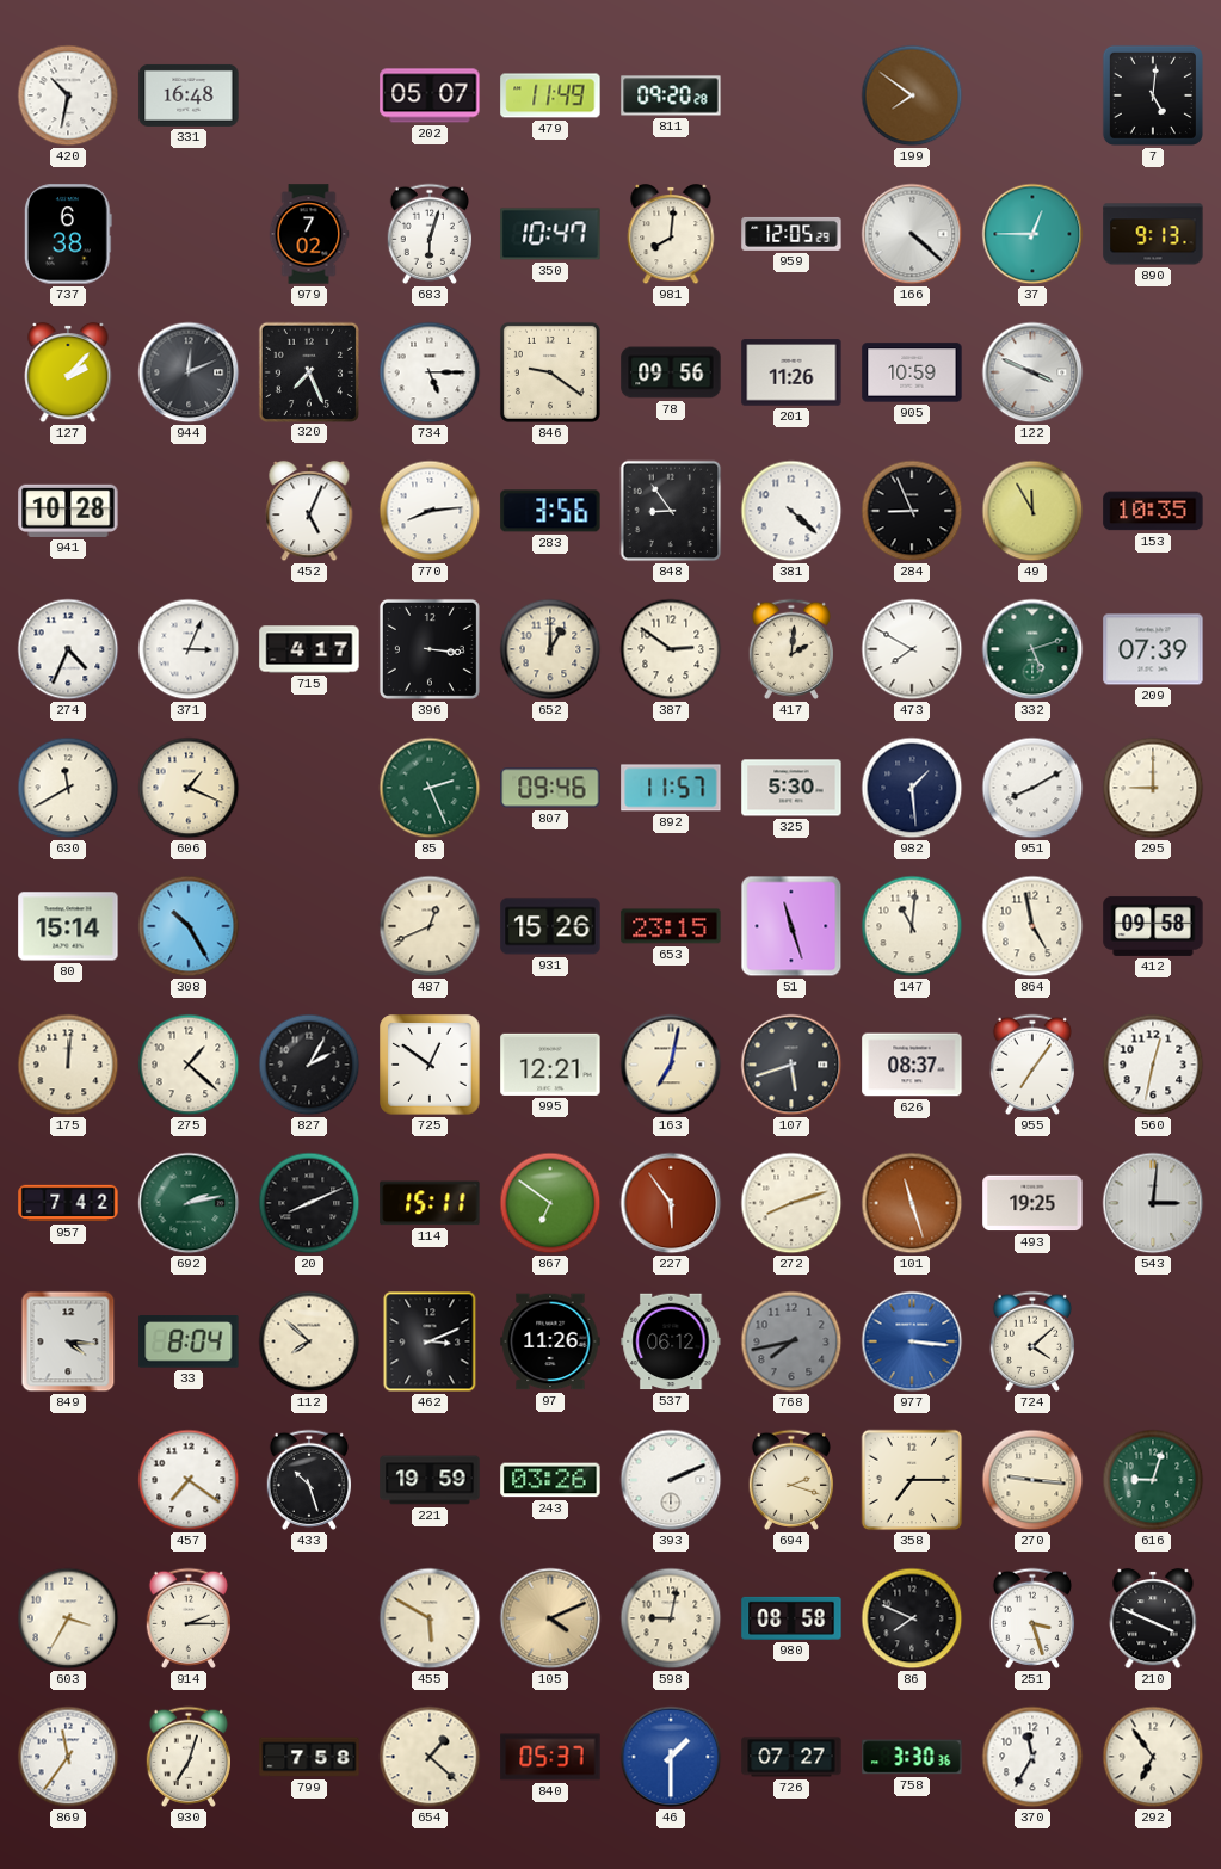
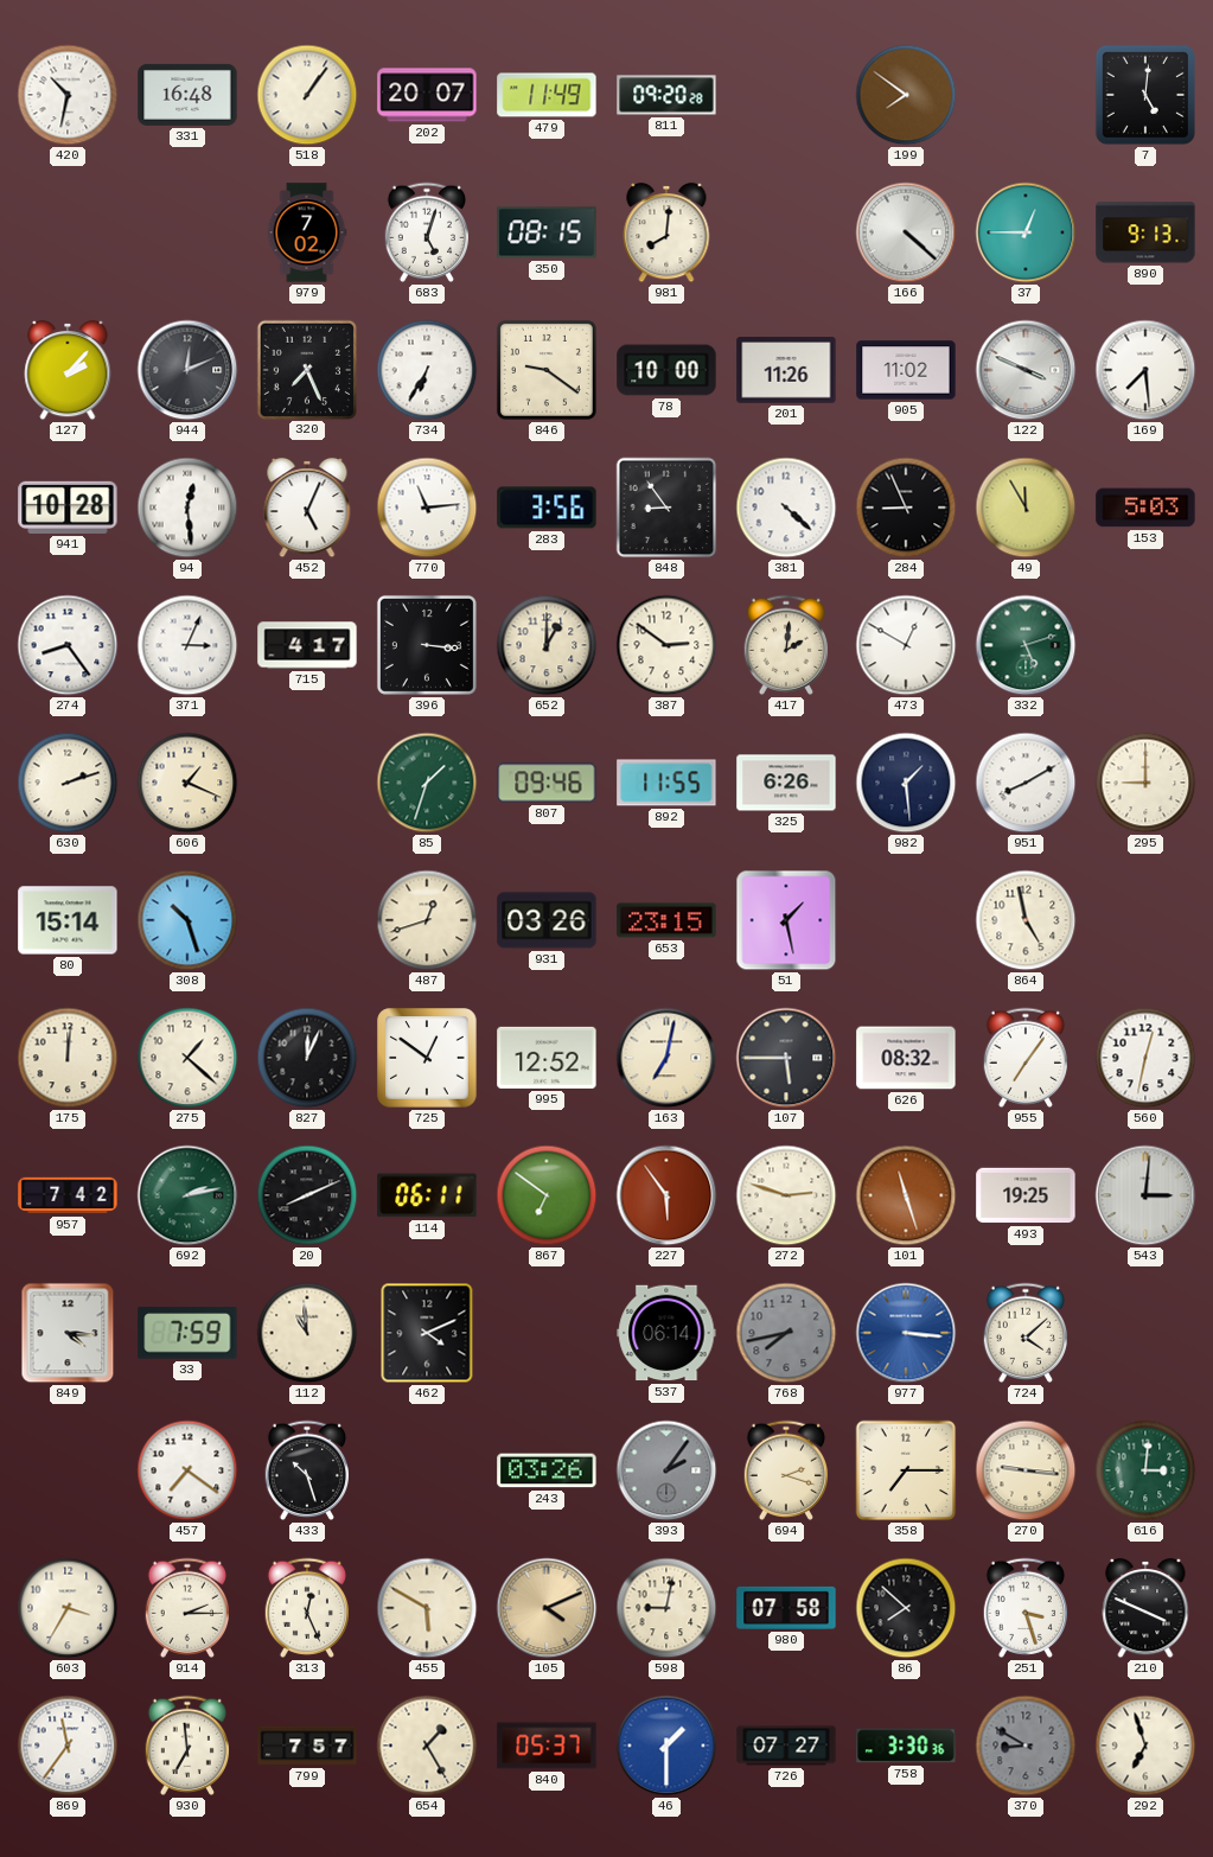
518: none -> 1:06 (307, 95)
202: 05:07 -> 20:07 (427, 95)
737: 6:38 -> none (68, 234)
683: 6:03 -> 5:03 (426, 232)
350: 10:47 -> 08:15 (547, 232)
959: 12:05 -> none (791, 234)
734: 5:15 -> 6:35 (427, 370)
78: 09:56 -> 10:00 (666, 370)
905: 10:59 -> 11:02 (906, 370)
169: none -> 7:29 (1145, 370)
94: none -> 12:29 (187, 508)
770: 8:14 -> 11:14 (427, 508)
153: 10:35 -> 5:03 (1145, 508)
274: 4:34 -> 8:24 (68, 645)
473: 7:50 -> 12:50 (906, 645)
209: 07:39 -> none (1153, 649)
630: 11:40 -> 2:12 (68, 783)
85: 2:26 -> 1:33 (427, 783)
892: 11:57 -> 11:55 (666, 783)
325: 5:30 -> 6:26 (786, 783)
308: 10:25 -> 10:27 (187, 920)
487: 12:41 -> 12:42 (427, 920)
931: 15:26 -> 03:26 (547, 920)
51: 11:27 -> 1:28 (786, 920)
147: 11:01 -> none (912, 926)
412: 09:58 -> none (1153, 926)
827: 2:05 -> 12:04 (307, 1058)
995: 12:21 -> 12:52 (547, 1058)
107: 5:42 -> 5:45 (786, 1058)
626: 08:37 -> 08:32 (906, 1058)
114: 15:11 -> 06:11 (427, 1195)
272: 8:12 -> 2:48 (786, 1195)
33: 8:04 -> 7:59 (187, 1333)
112: 7:52 -> 10:59 (307, 1333)
462: 3:11 -> 4:11 (427, 1333)
97: 11:26 -> none (550, 1341)
537: 06:12 -> 06:14 (666, 1333)
221: 19:59 -> none (430, 1480)
393: 2:11 -> 2:06 (666, 1470)
393 dial: white -> grey (666, 1470)
616: 9:03 -> 3:01 (1145, 1470)
313: none -> 12:26 (306, 1608)
980: 08:58 -> 07:58 (786, 1608)
86: 7:49 -> 7:52 (906, 1608)
930: 7:03 -> 6:59 (186, 1746)
799: 7:58 -> 7:57 (307, 1746)
654: 1:22 -> 1:25 (427, 1746)
370: 11:35 -> 8:50 (1026, 1746)
370 dial: white -> grey (1026, 1746)
292: 6:54 -> 6:57 (1145, 1746)
